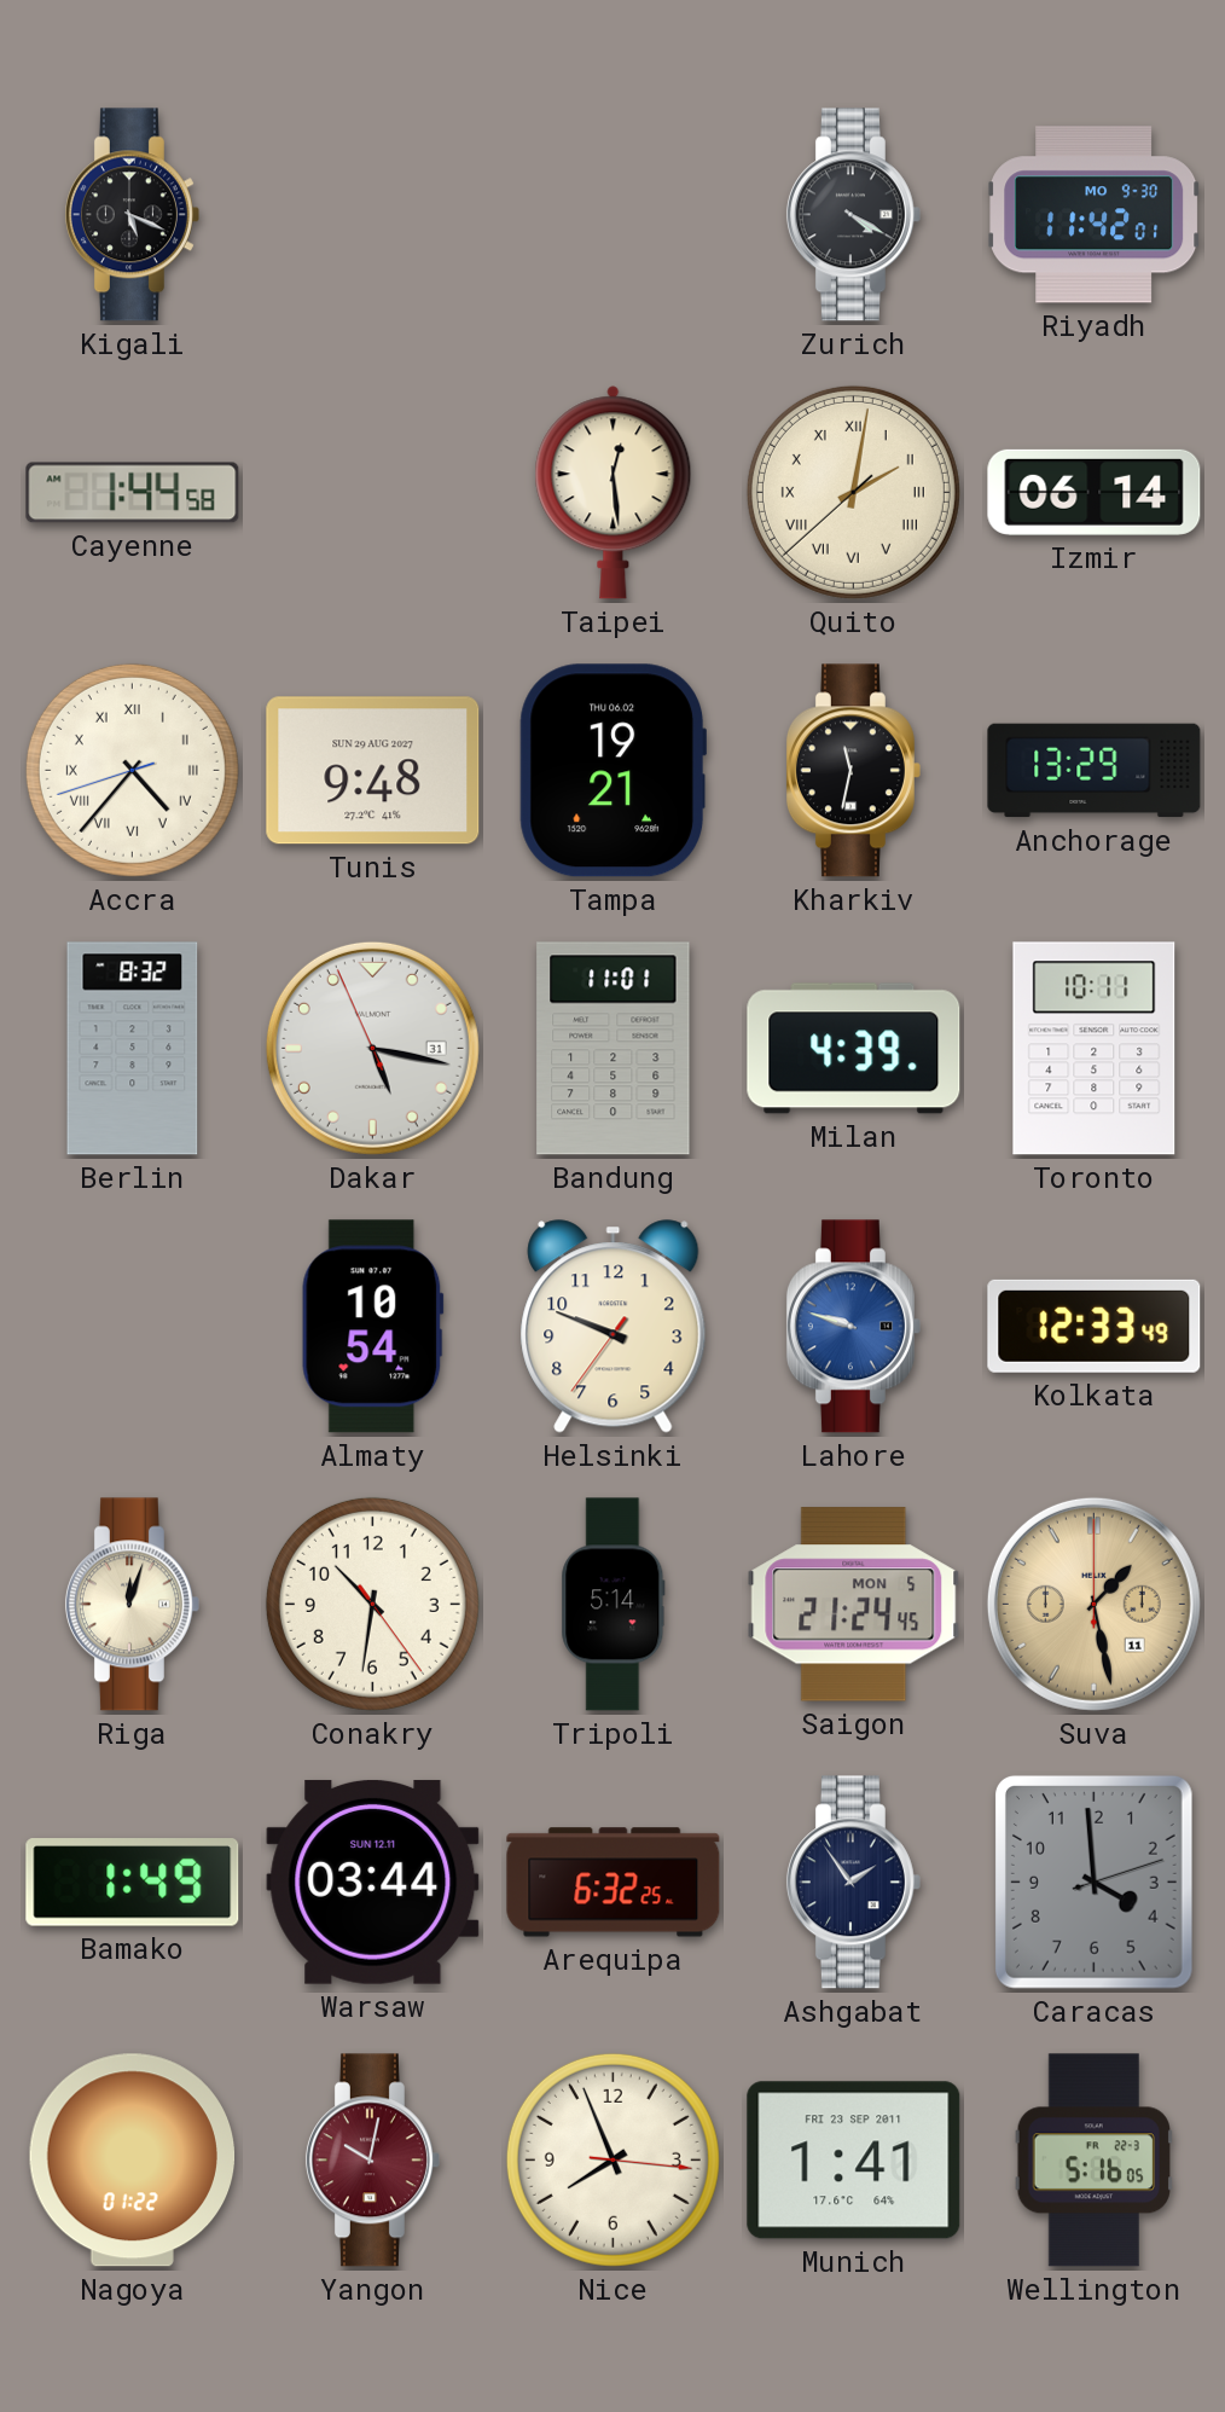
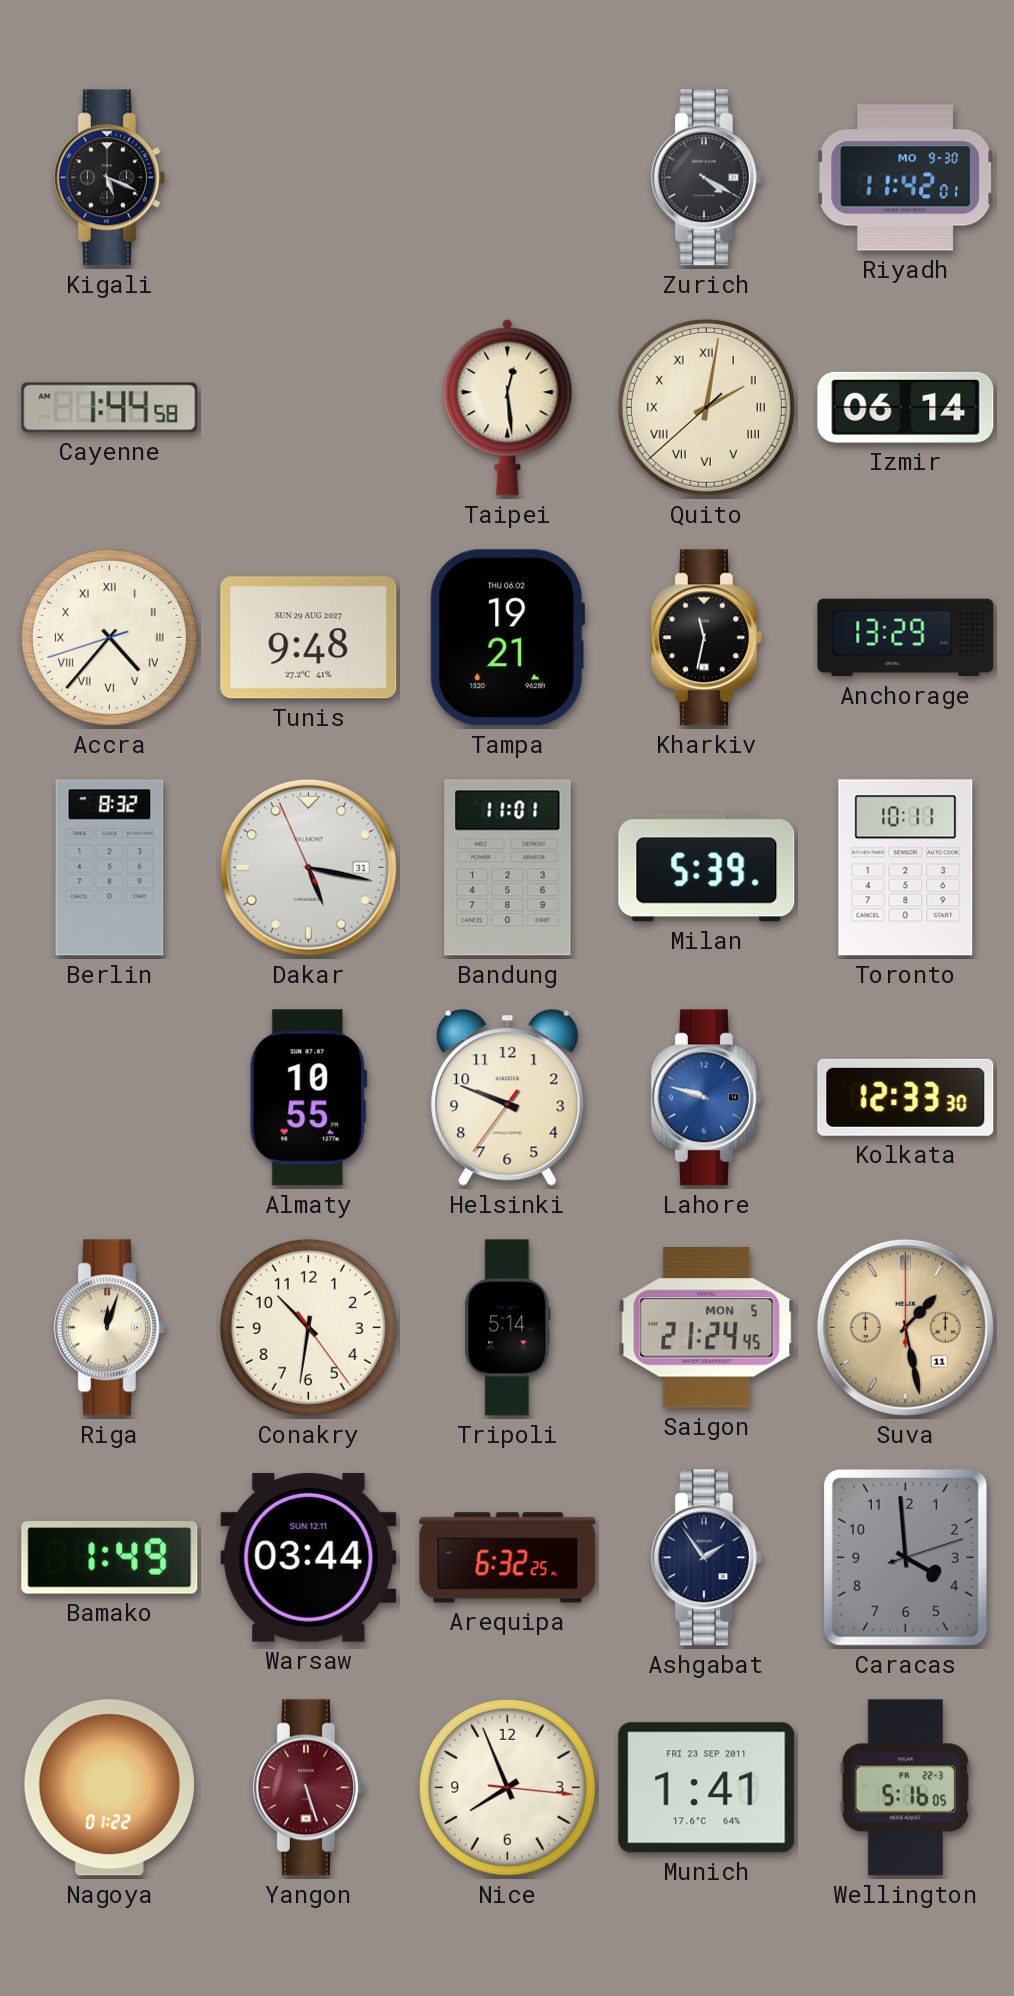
Milan: 4:39 -> 5:39 (707, 868)
Almaty: 10:54 -> 10:55 (309, 1098)
Kolkata: 12:33:49 -> 12:33:30 (906, 1097)
Yangon: 10:02 -> 5:27 (308, 1788)
